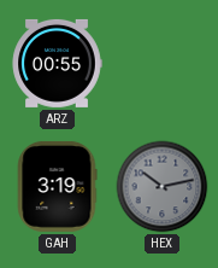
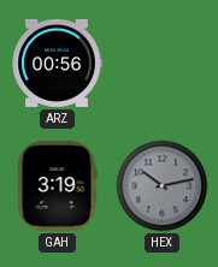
ARZ: 00:55 -> 00:56 (57, 63)
